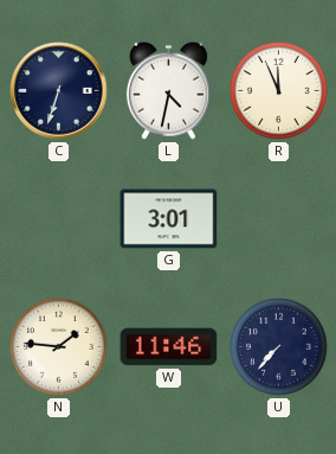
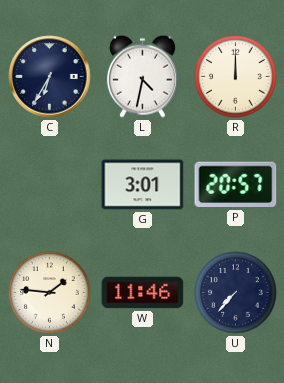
C: 6:33 -> 6:35 (50, 77)
R: 11:56 -> 12:00 (236, 77)
P: none -> 20:57 (236, 185)
